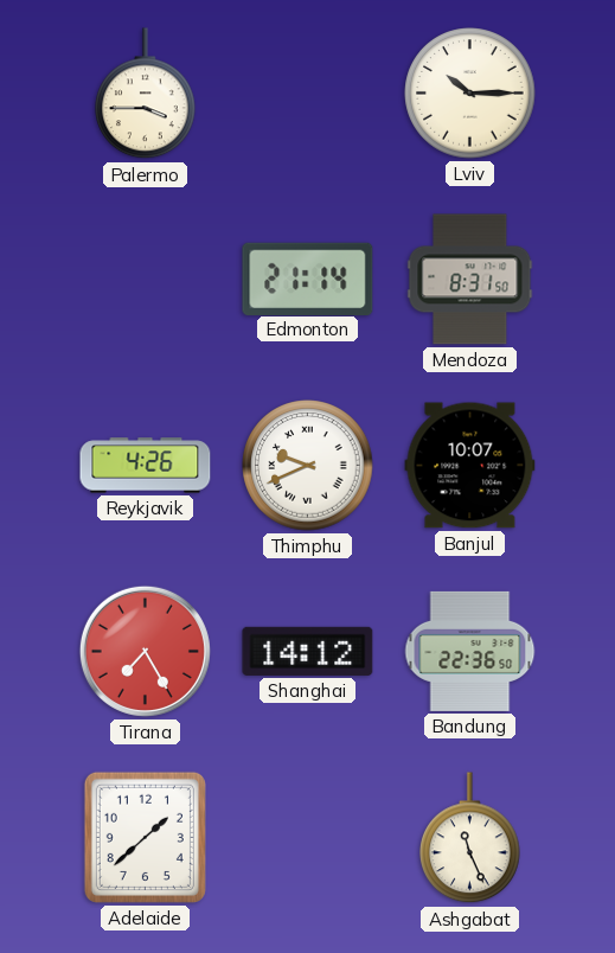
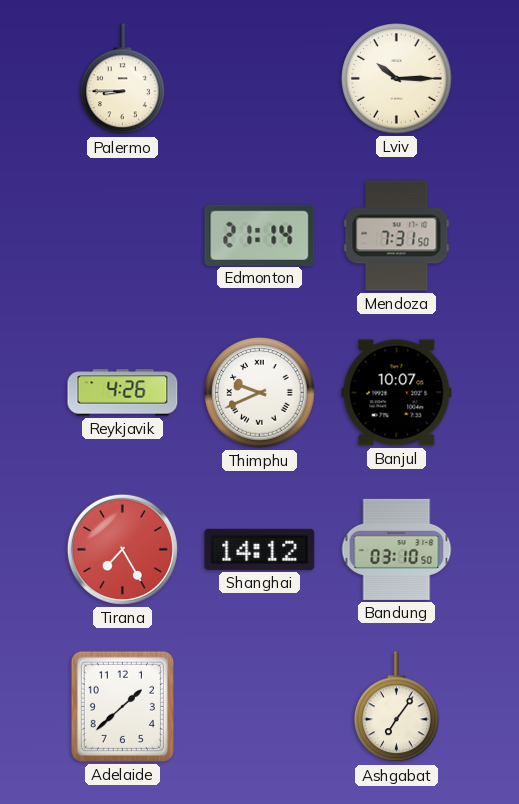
Palermo: 3:45 -> 8:45 (123, 79)
Mendoza: 8:31 -> 7:31 (397, 236)
Bandung: 22:36 -> 03:10 (397, 549)
Ashgabat: 11:26 -> 7:06 (397, 707)
